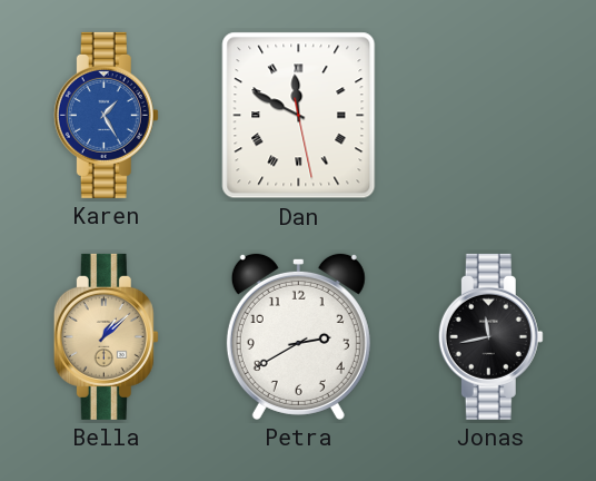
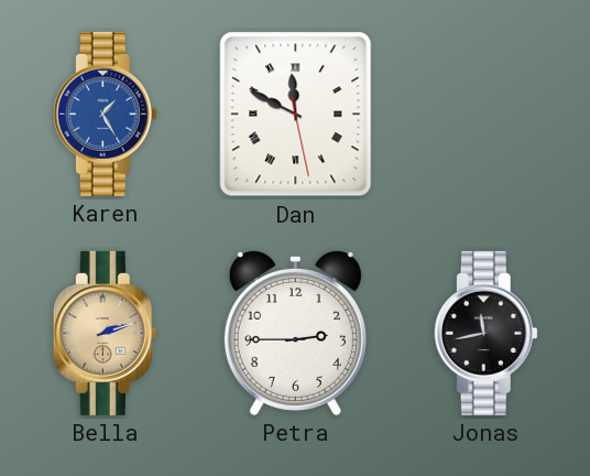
Bella: 1:08 -> 2:12 (105, 333)
Petra: 2:40 -> 2:45 (295, 333)
